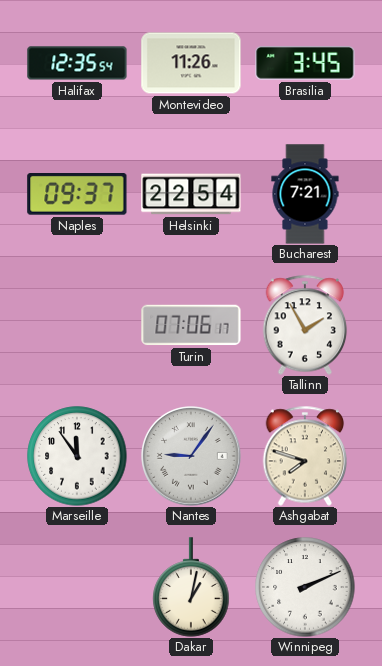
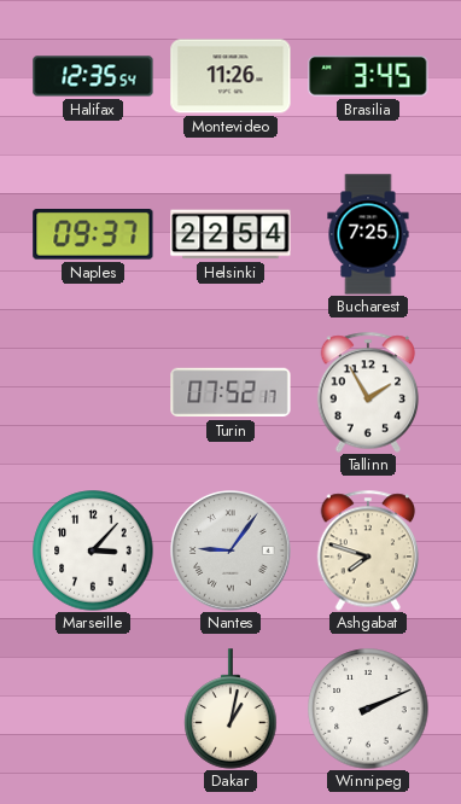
Bucharest: 7:21 -> 7:25 (368, 234)
Turin: 07:06 -> 07:52 (230, 392)
Marseille: 11:54 -> 3:07 (93, 550)
